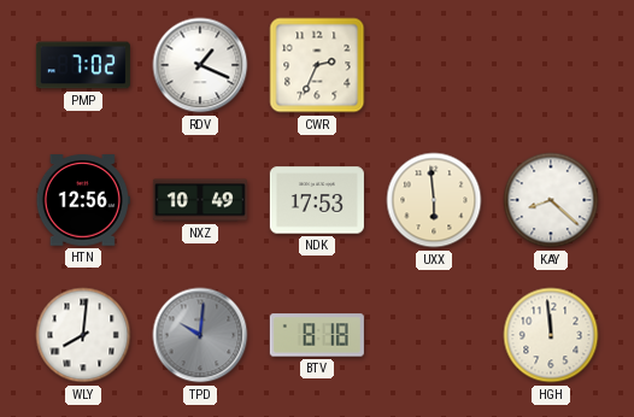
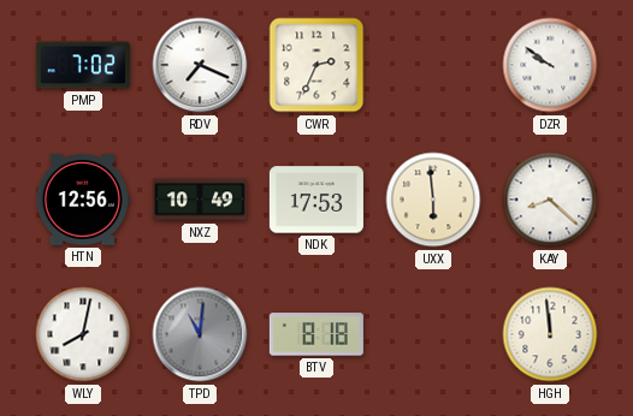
RDV: 1:19 -> 7:19 (200, 65)
DZR: none -> 9:51 (550, 65)
WLY: 8:01 -> 8:02 (83, 334)
TPD: 10:01 -> 11:01 (200, 334)
